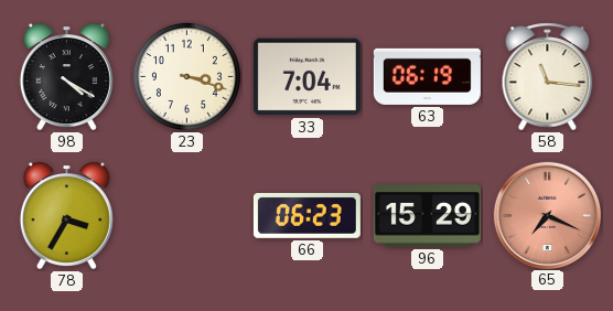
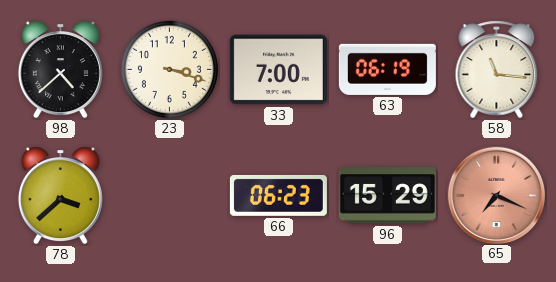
98: 4:20 -> 4:38 (60, 70)
33: 7:04 -> 7:00 (278, 70)
78: 3:35 -> 3:38 (60, 196)
